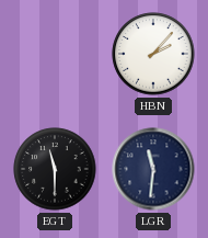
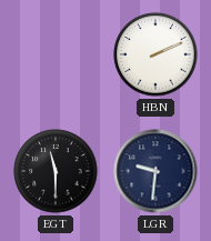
HBN: 2:07 -> 2:11 (155, 54)
LGR: 11:31 -> 9:31 (155, 171)
